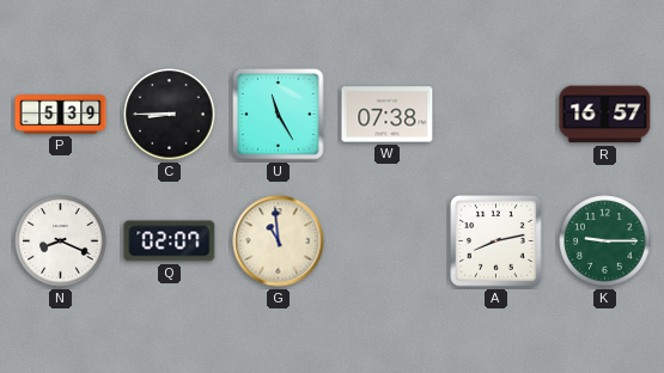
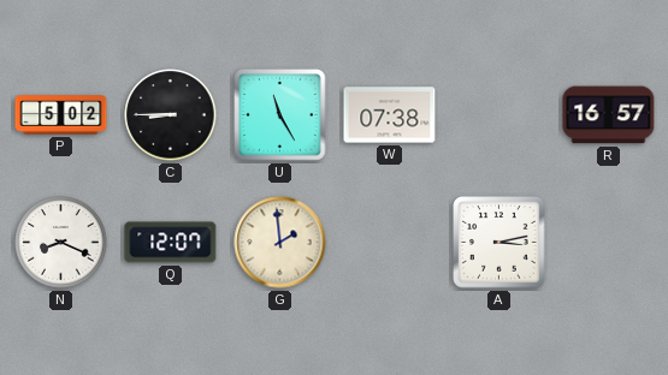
P: 5:39 -> 5:02 (61, 115)
Q: 02:07 -> 12:07 (171, 243)
G: 10:59 -> 1:59 (280, 243)
A: 8:13 -> 3:13 (499, 243)
K: 9:15 -> none (605, 241)
